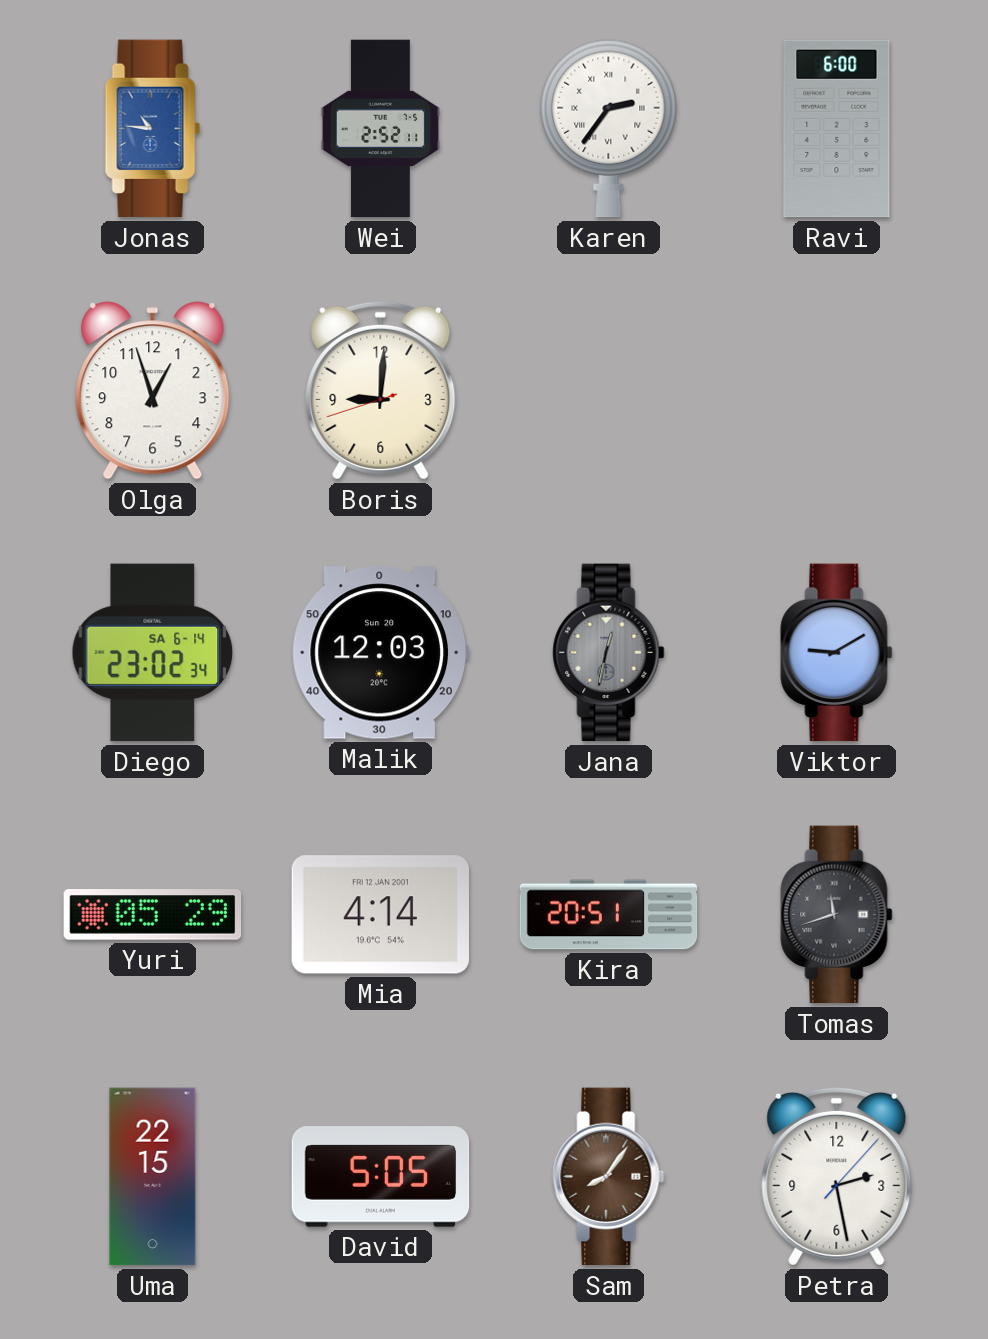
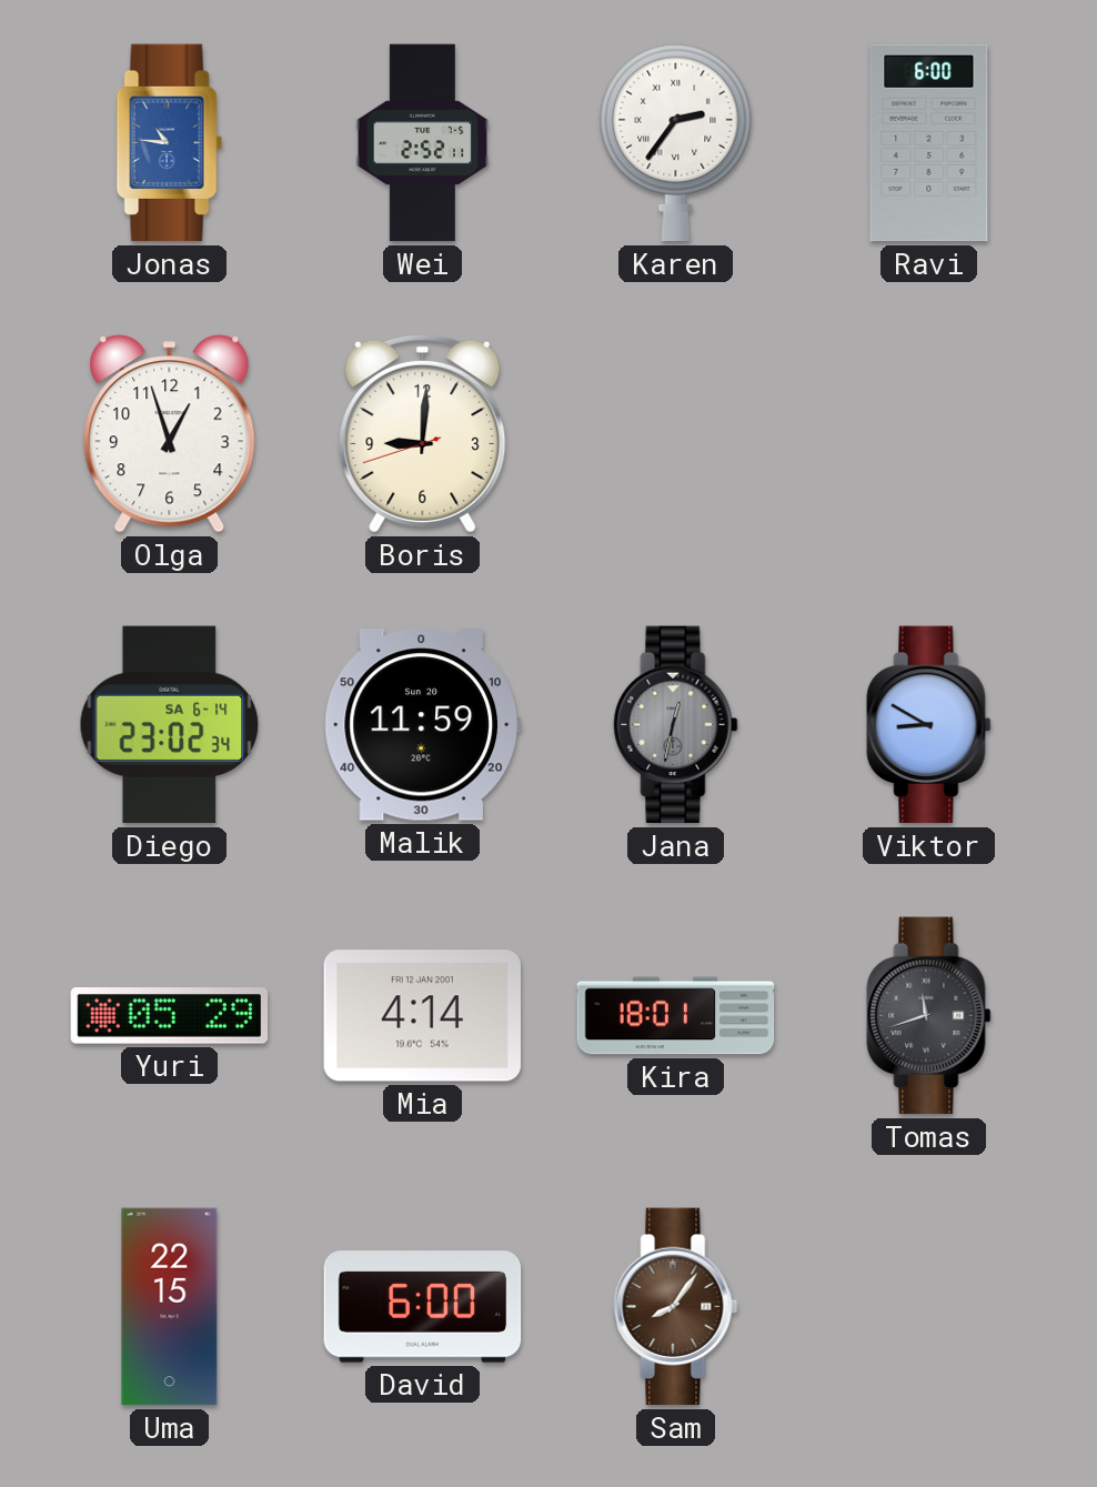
Malik: 12:03 -> 11:59 (422, 725)
Viktor: 9:10 -> 8:50 (929, 725)
Kira: 20:51 -> 18:01 (676, 1016)
David: 5:05 -> 6:00 (423, 1307)
Petra: 2:28 -> none (837, 1176)
